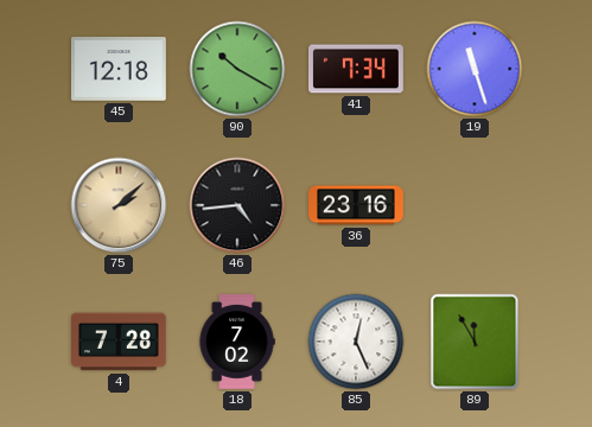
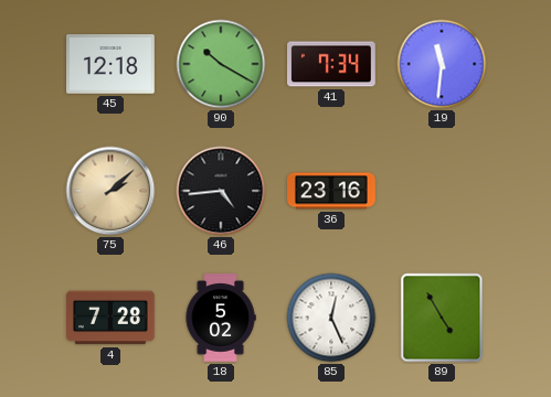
19: 11:27 -> 11:31 (442, 64)
18: 7:02 -> 5:02 (221, 318)
89: 11:55 -> 4:55 (442, 318)
